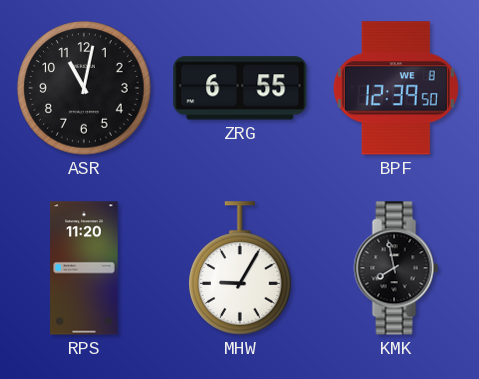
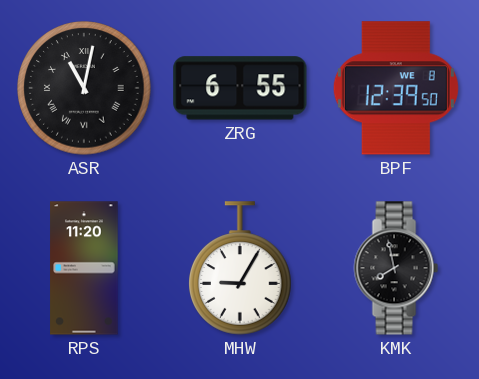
ASR numerals: Arabic -> Roman (84, 88)
